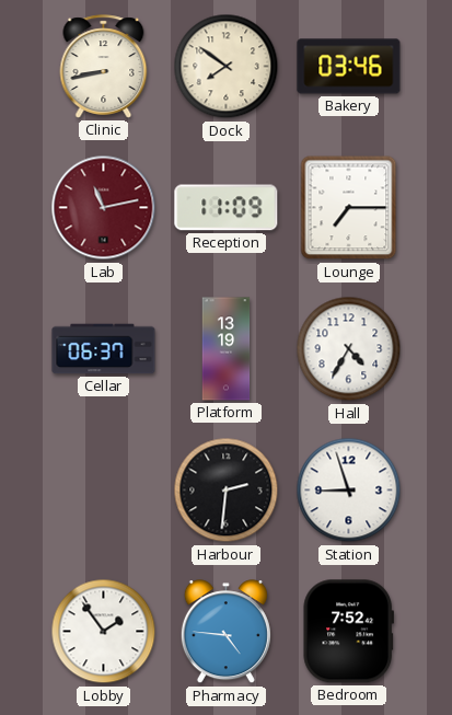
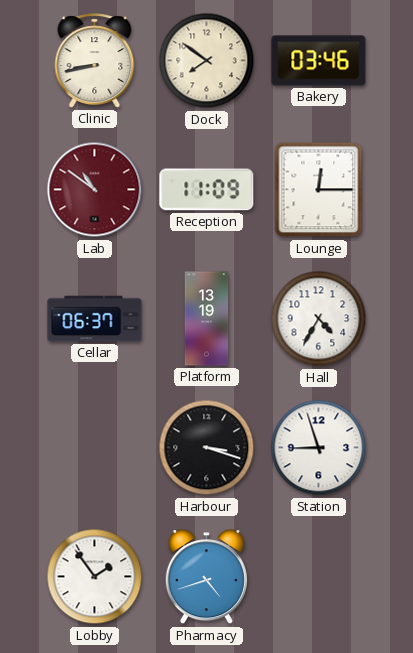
Lab: 11:13 -> 10:51 (95, 190)
Lounge: 7:15 -> 12:15 (319, 190)
Harbour: 2:31 -> 3:18 (207, 448)
Pharmacy: 4:46 -> 4:42 (206, 577)
Bedroom: 7:52 -> none (348, 632)
